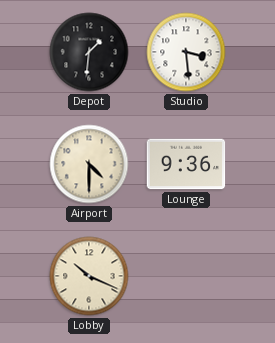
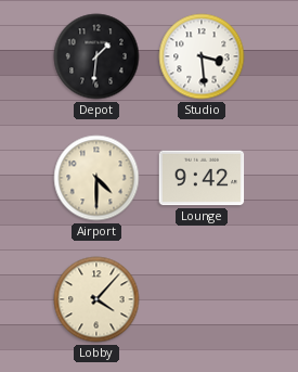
Lounge: 9:36 -> 9:42 (202, 178)
Lobby: 10:19 -> 4:07 (96, 299)
